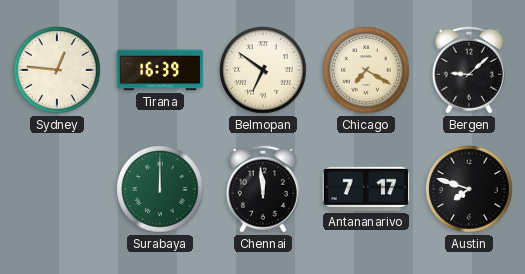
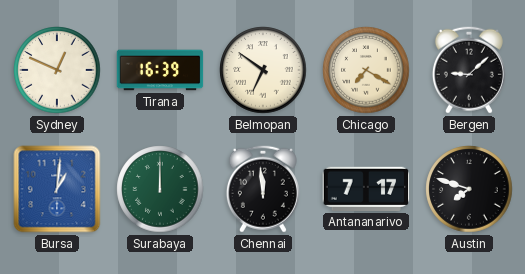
Sydney: 12:46 -> 12:49 (57, 70)
Bursa: none -> 1:01 (57, 189)
